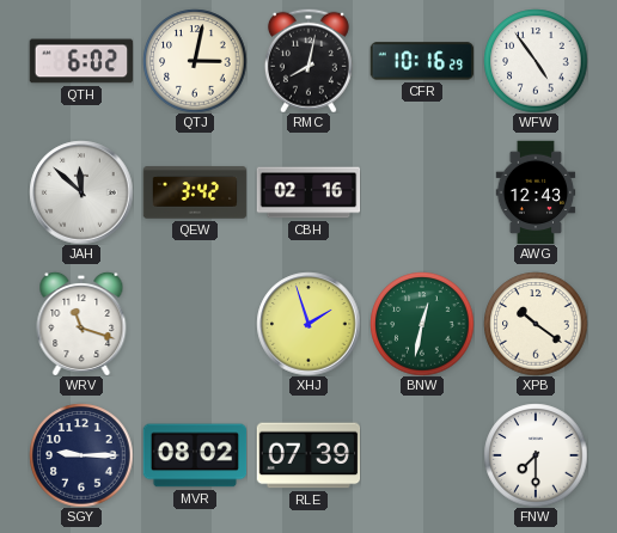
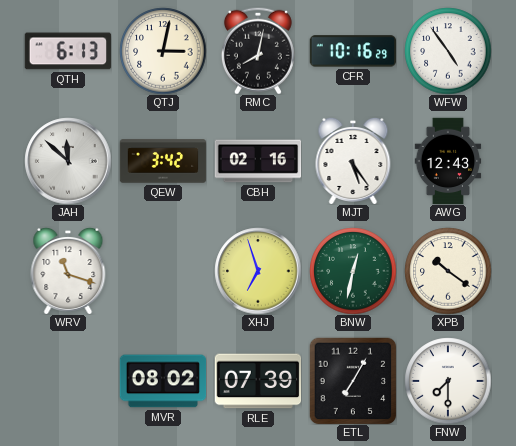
QTH: 6:02 -> 6:13 (68, 51)
MJT: none -> 5:24 (353, 161)
XHJ: 1:57 -> 6:57 (258, 271)
SGY: 9:15 -> none (81, 455)
ETL: none -> 7:05 (353, 381)
